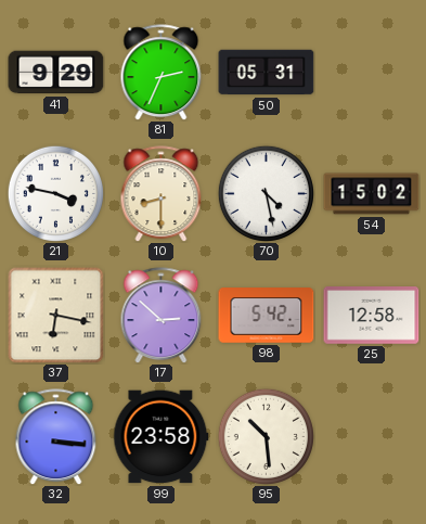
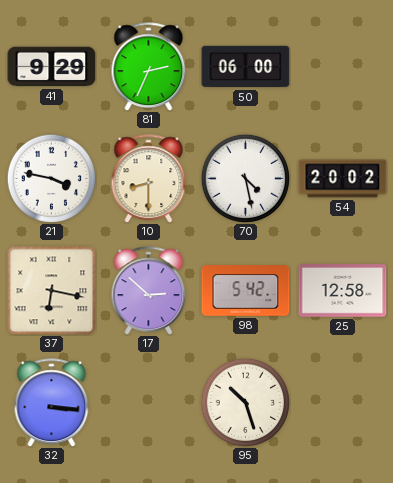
50: 05:31 -> 06:00 (246, 67)
54: 15:02 -> 20:02 (343, 179)
99: 23:58 -> none (162, 437)
95: 10:29 -> 10:27 (245, 402)
